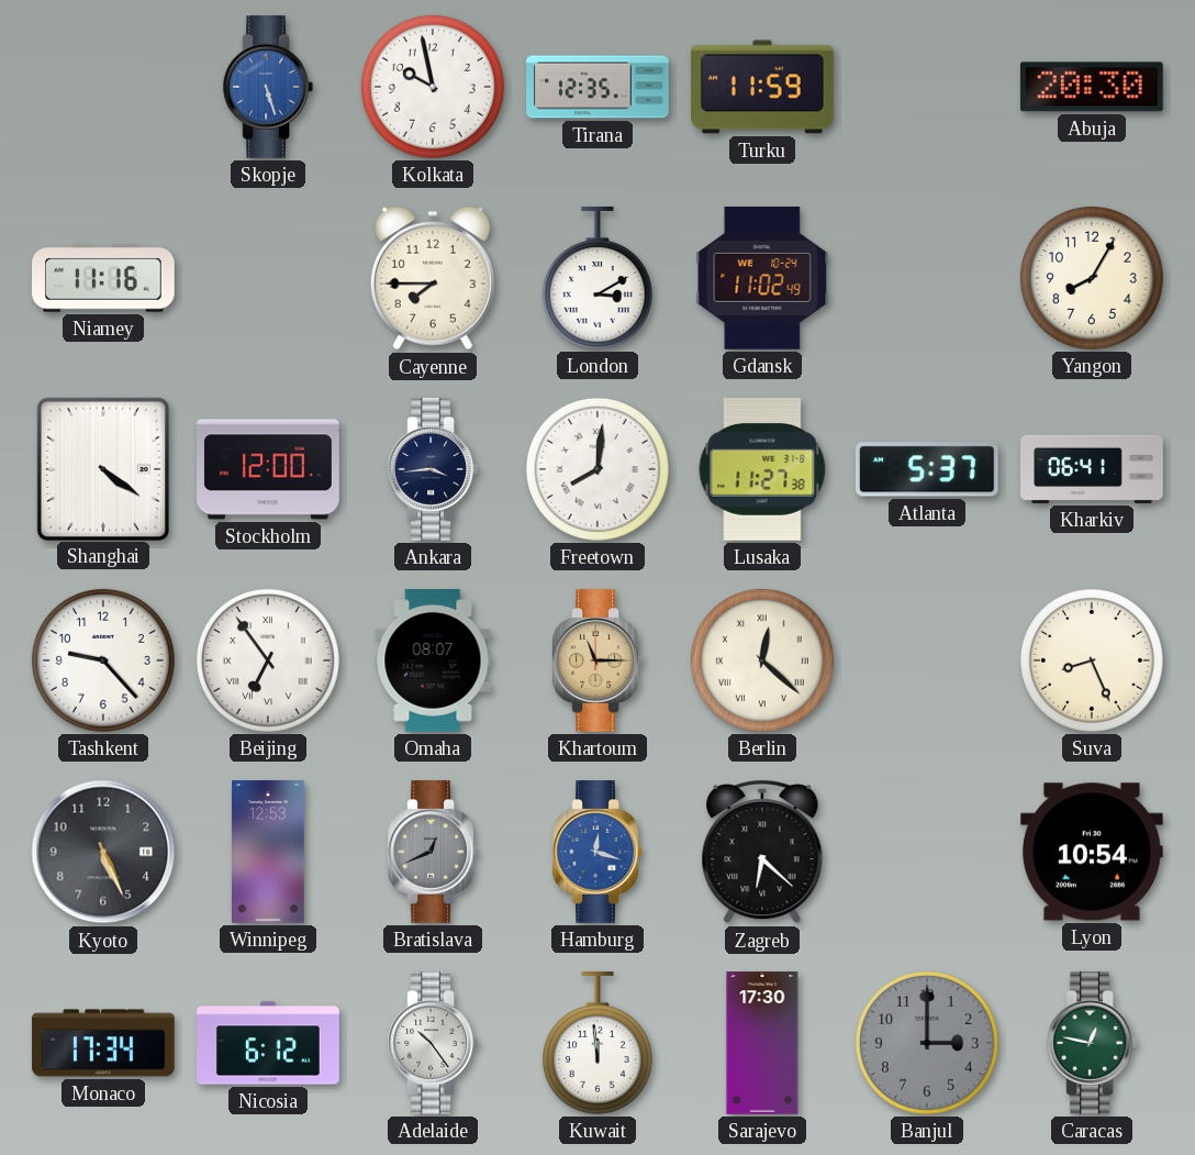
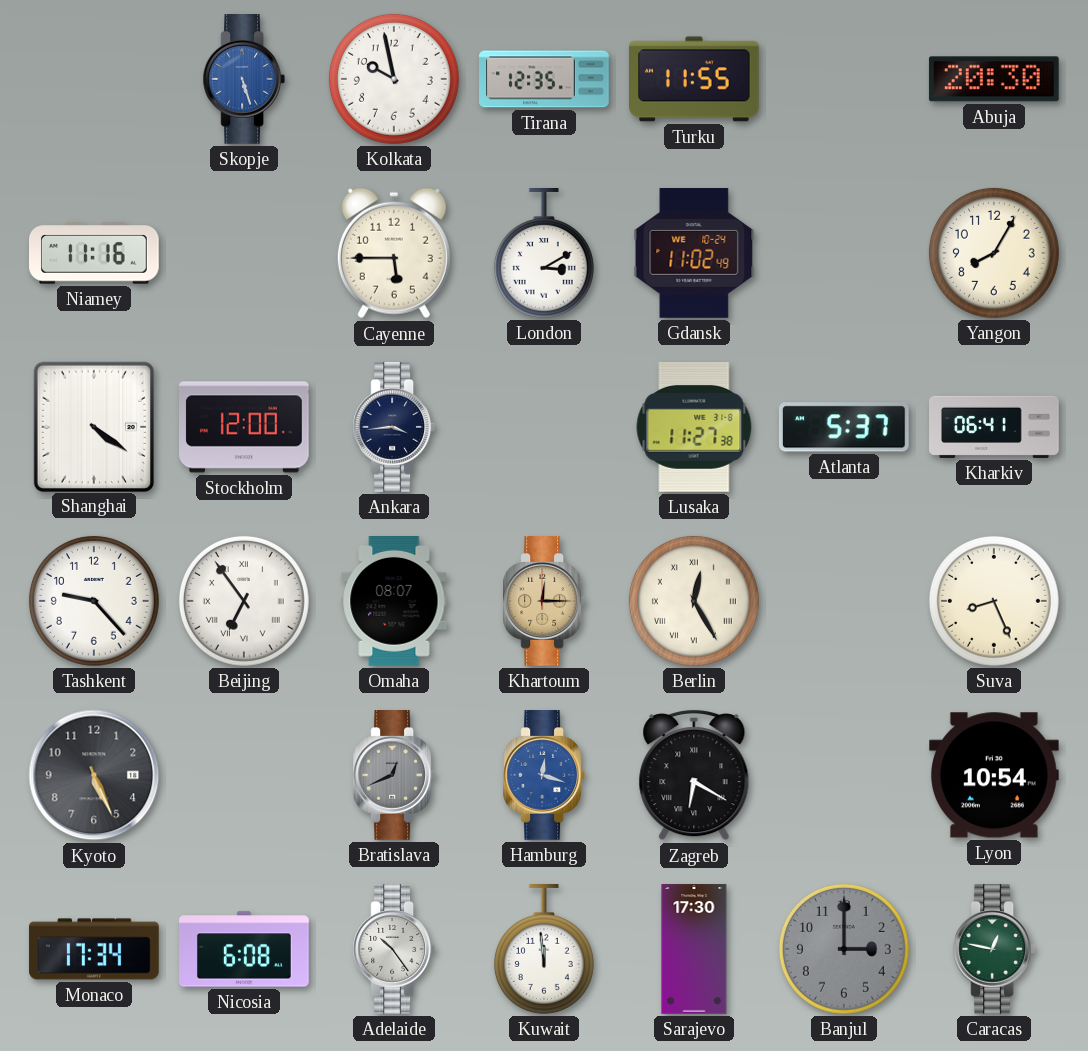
Turku: 11:59 -> 11:55 (695, 79)
Cayenne: 7:45 -> 5:45 (394, 253)
Freetown: 8:01 -> none (597, 469)
Khartoum: 11:15 -> 12:15 (543, 602)
Berlin: 12:22 -> 12:25 (694, 601)
Winnipeg: 12:53 -> none (268, 852)
Zagreb: 6:22 -> 6:20 (694, 775)
Nicosia: 6:12 -> 6:08 (244, 949)
